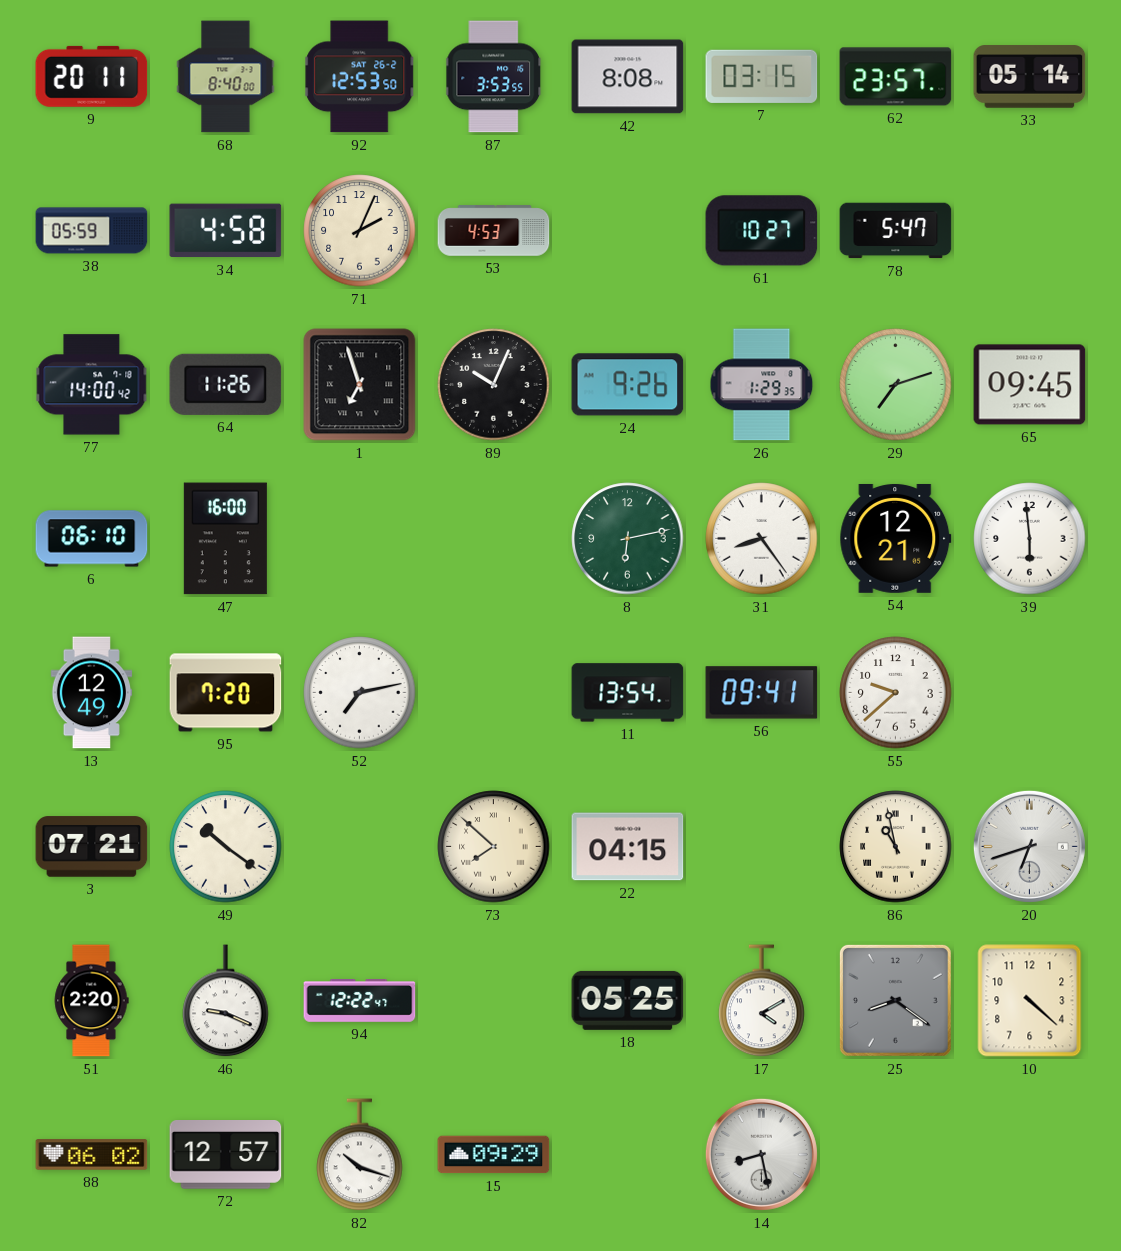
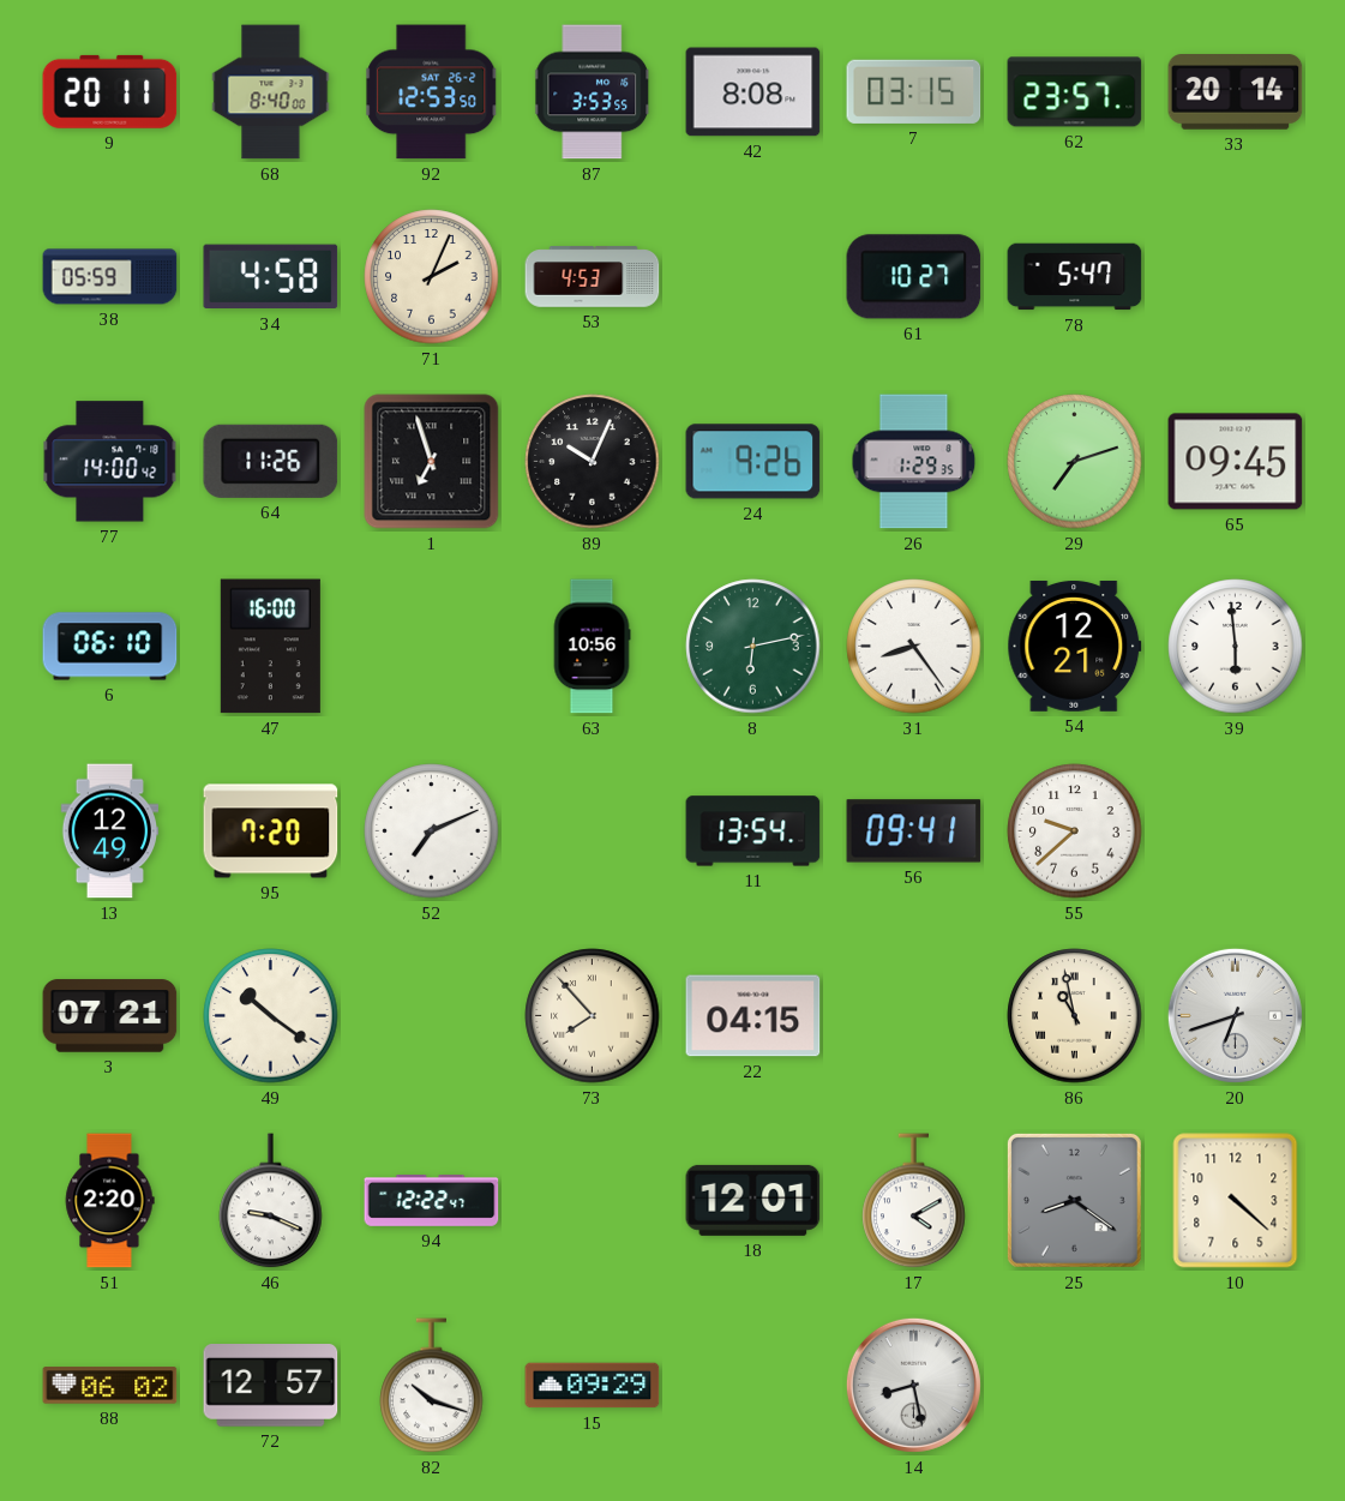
33: 05:14 -> 20:14 (1236, 92)
63: none -> 10:56 (592, 647)
52: 7:13 -> 7:11 (432, 831)
73: 7:52 -> 7:53 (593, 1016)
18: 05:25 -> 12:01 (753, 1200)
